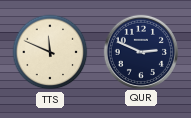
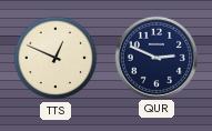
TTS: 11:49 -> 12:49 (55, 58)
